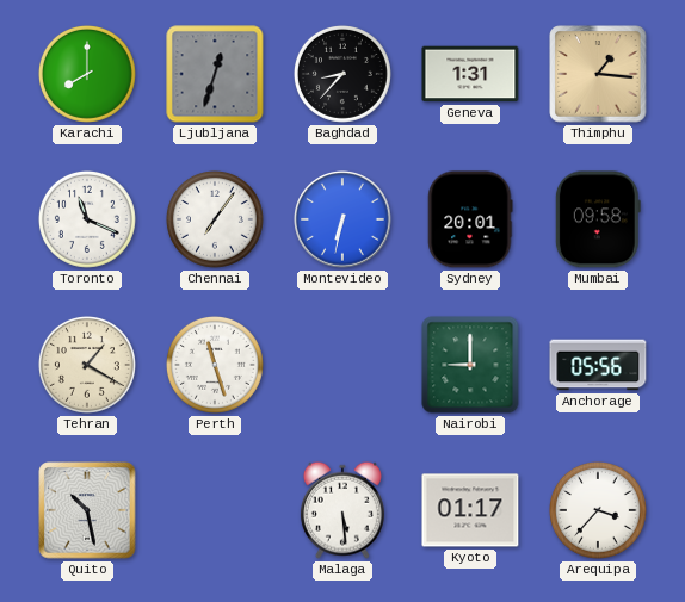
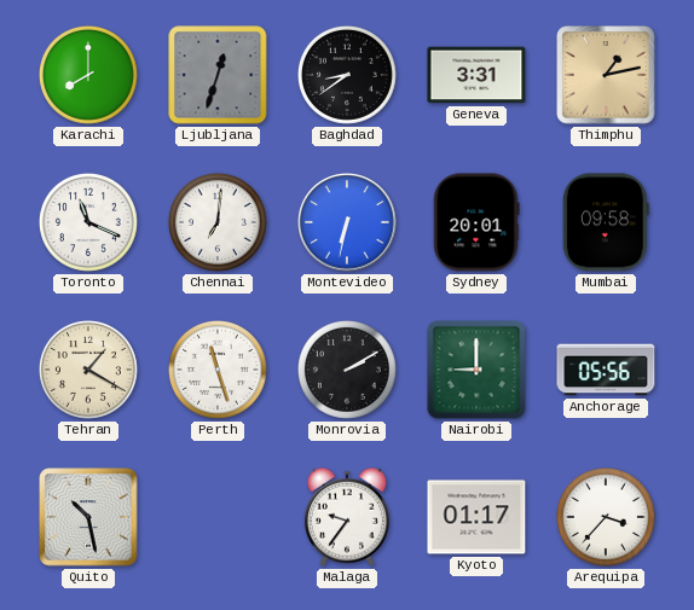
Baghdad: 8:37 -> 8:39 (347, 75)
Geneva: 1:31 -> 3:31 (476, 75)
Thimphu: 1:16 -> 1:13 (606, 75)
Chennai: 7:06 -> 7:01 (218, 222)
Monrovia: none -> 2:10 (347, 370)
Malaga: 5:29 -> 9:36 (347, 517)
